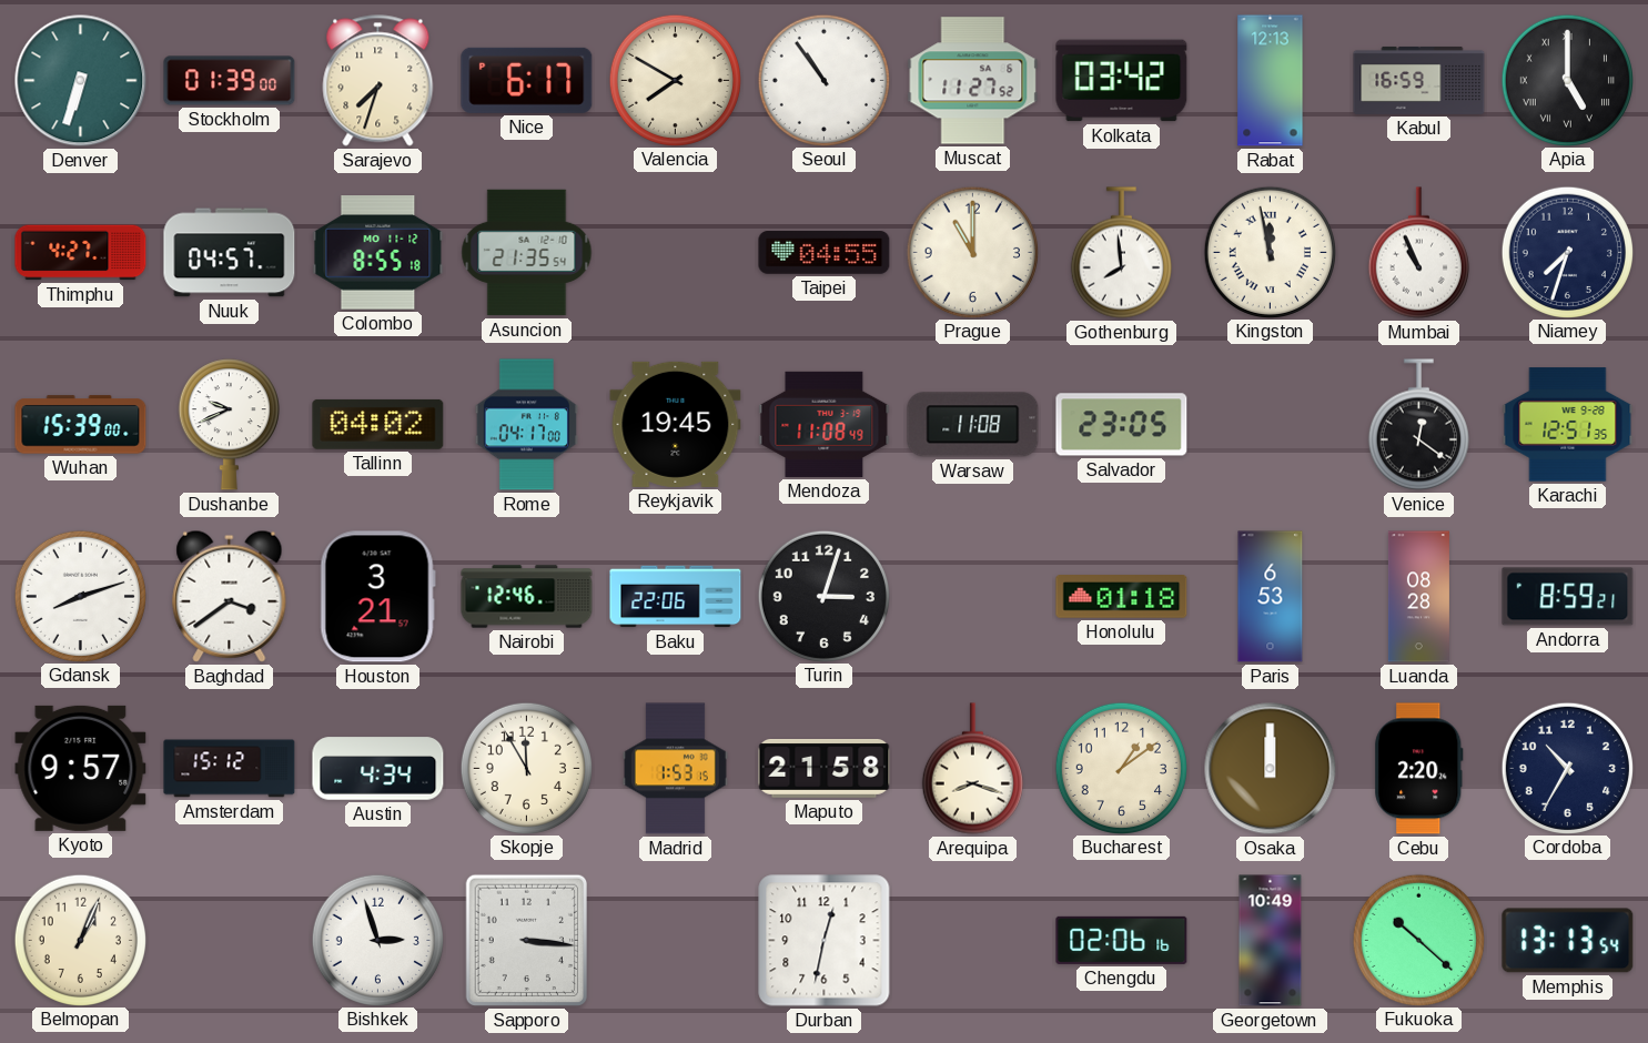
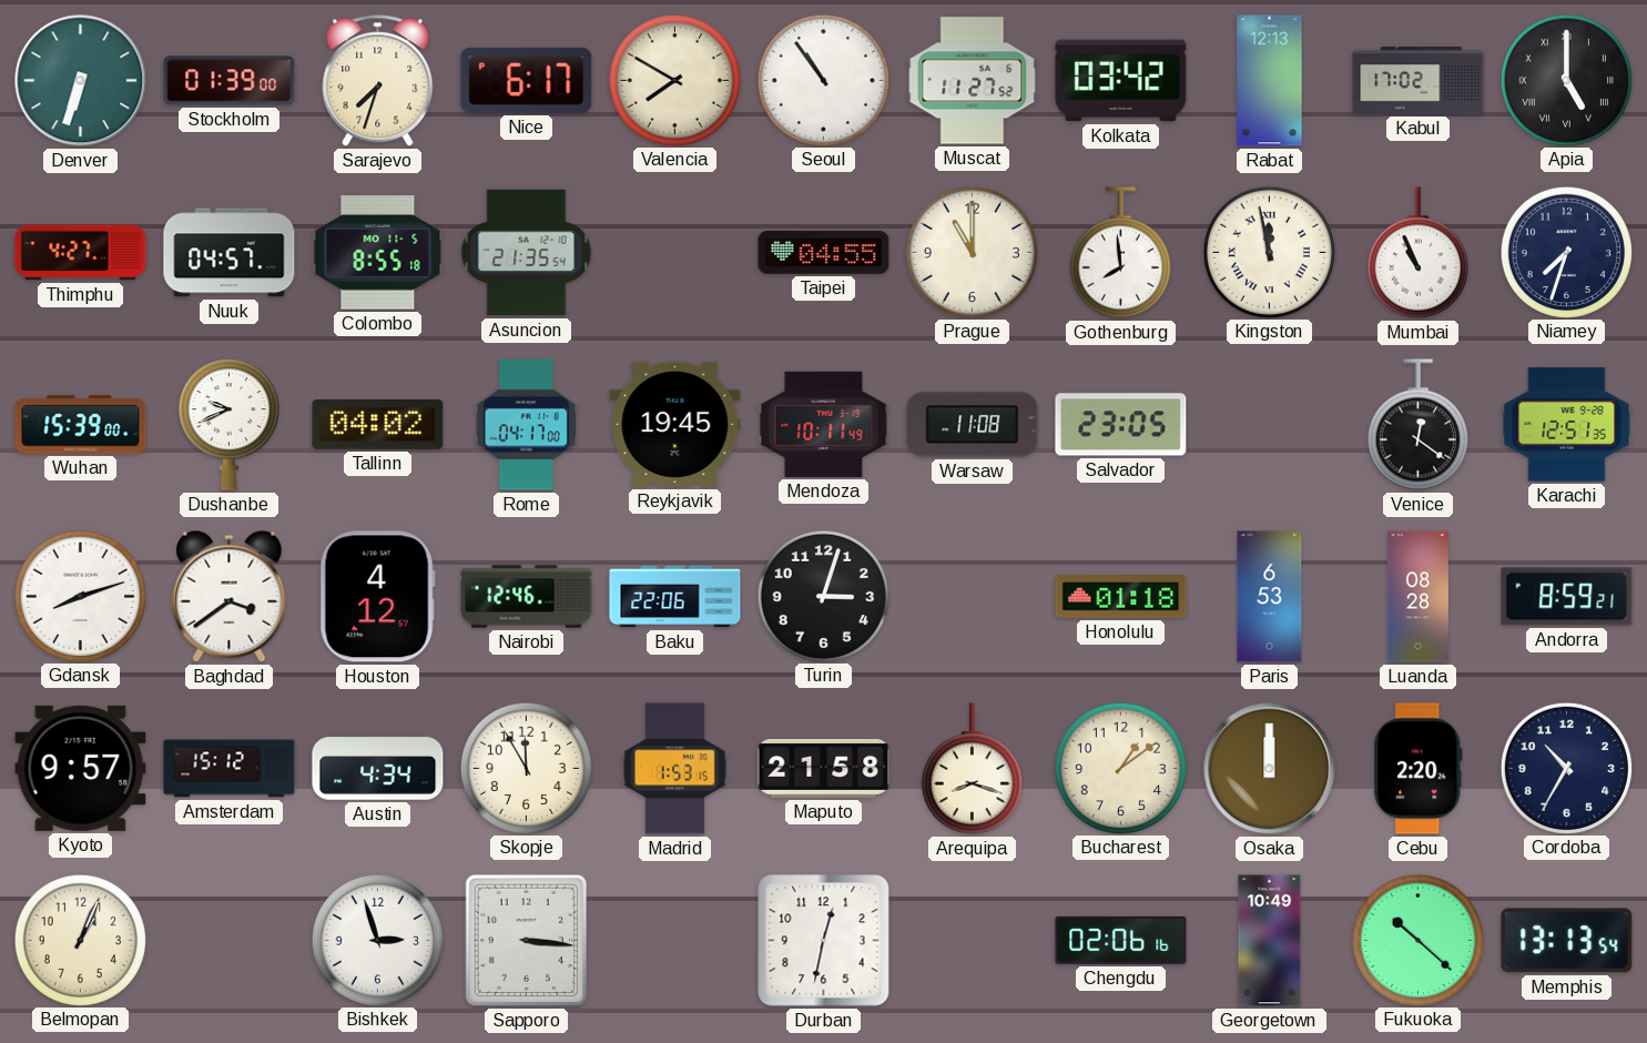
Kabul: 16:59 -> 17:02 (1419, 80)
Colombo date: MO 11-12 -> MO 11-5 (378, 253)
Mendoza: 11:08 -> 10:11 (824, 424)
Houston: 3:21 -> 4:12 (377, 597)
